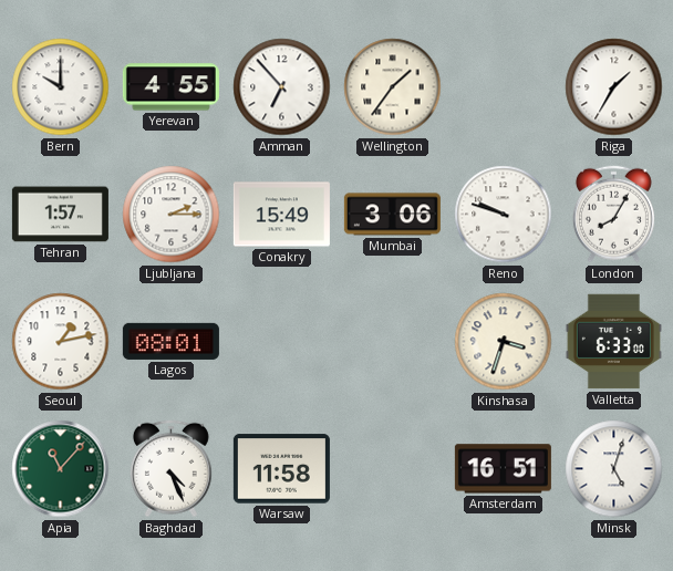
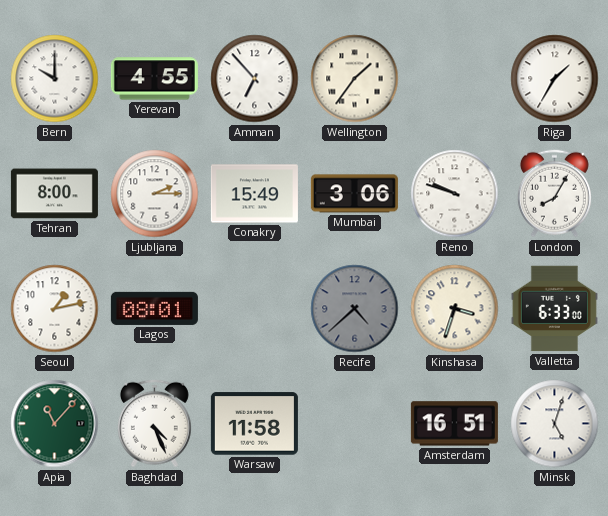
Tehran: 1:57 -> 8:00 (54, 194)
Recife: none -> 4:38 (355, 309)
